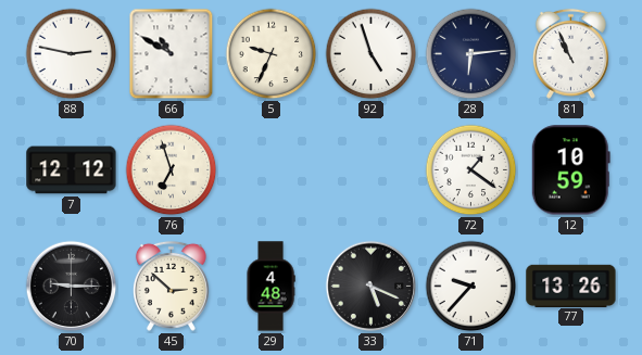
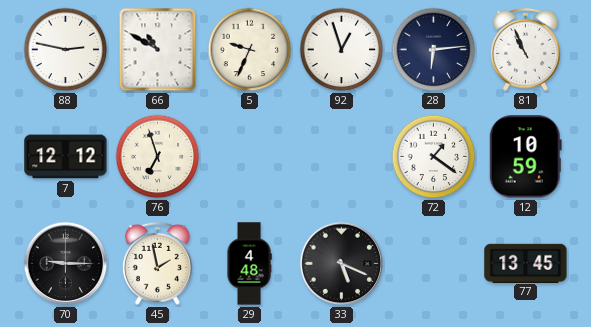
92: 4:57 -> 12:57 (342, 50)
45: 2:52 -> 1:58 (157, 263)
71: 9:37 -> none (471, 287)
77: 13:26 -> 13:45 (526, 263)
